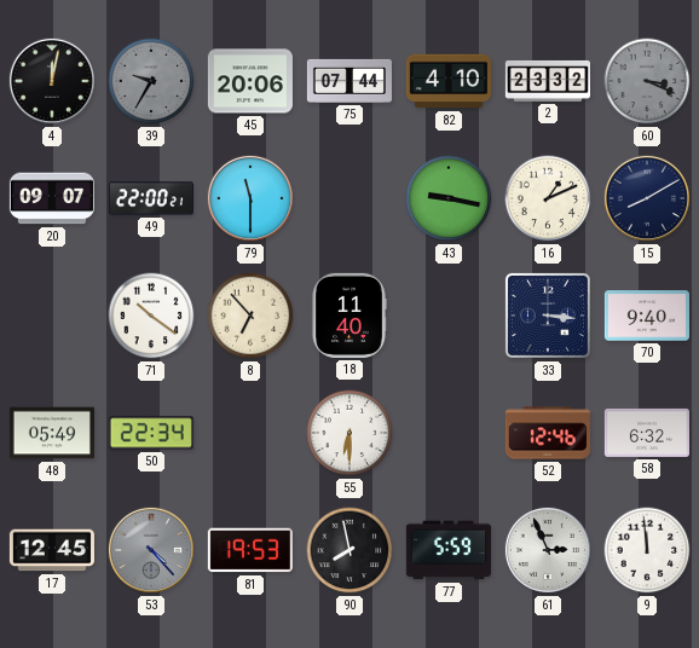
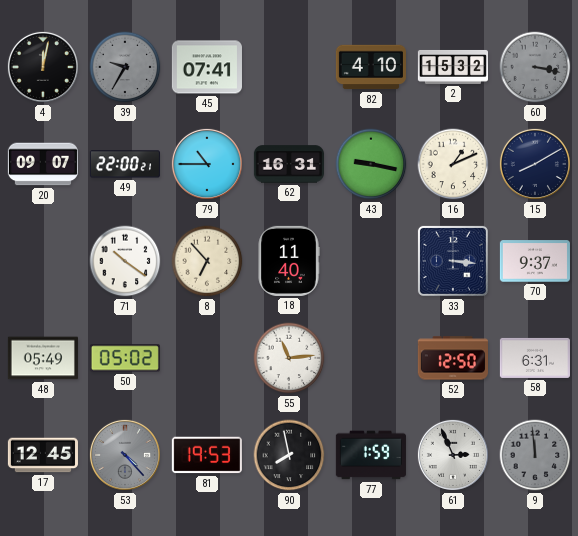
45: 20:06 -> 07:41 (207, 67)
75: 07:44 -> none (349, 81)
2: 23:32 -> 15:32 (452, 67)
60: 3:19 -> 3:17 (535, 67)
79: 11:30 -> 10:45 (207, 164)
62: none -> 16:31 (289, 164)
70: 9:40 -> 9:37 (535, 261)
50: 22:34 -> 05:02 (125, 358)
55: 6:30 -> 11:14 (289, 358)
52: 12:46 -> 12:50 (453, 358)
58: 6:32 -> 6:31 (535, 358)
77: 5:59 -> 1:59 (371, 455)
9 dial: white -> grey (535, 455)
